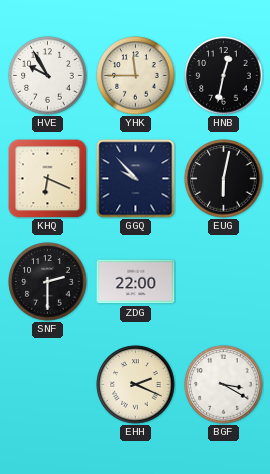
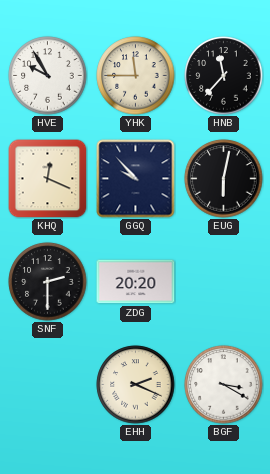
HNB: 12:32 -> 11:37 (224, 76)
KHQ: 6:19 -> 12:19 (47, 178)
ZDG: 22:00 -> 20:20 (136, 282)
